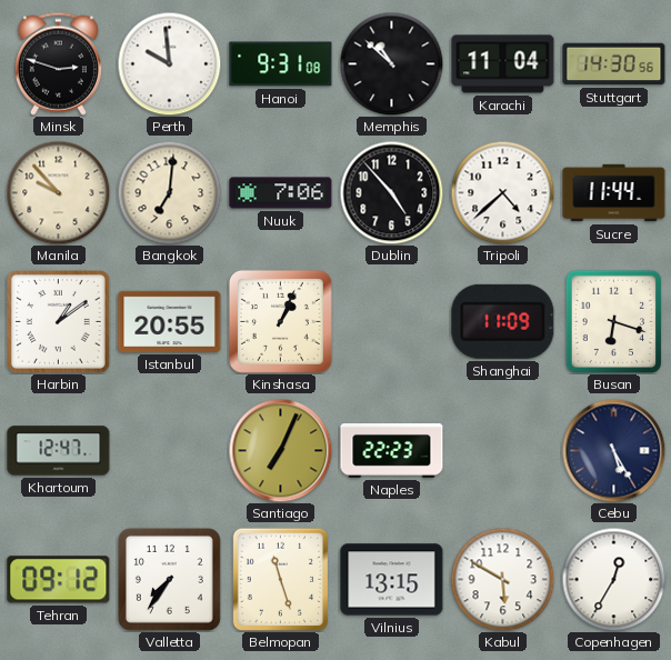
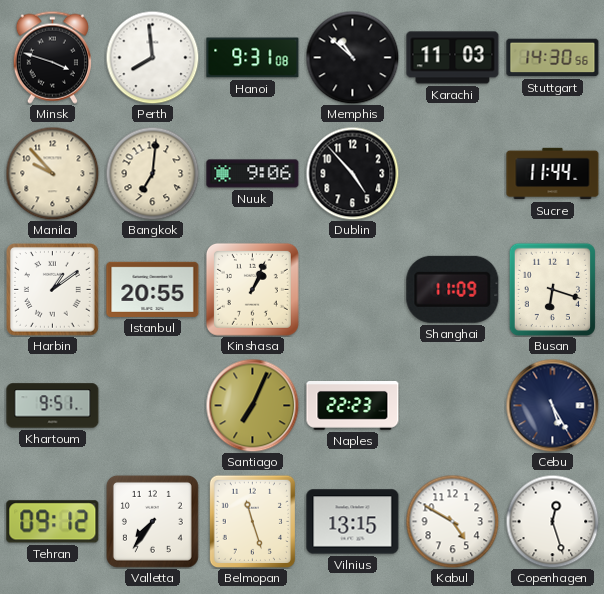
Minsk: 2:48 -> 3:48 (52, 57)
Perth: 9:59 -> 7:59 (152, 57)
Karachi: 11:04 -> 11:03 (453, 58)
Nuuk: 7:06 -> 9:06 (253, 174)
Tripoli: 4:38 -> none (502, 192)
Khartoum: 12:47 -> 9:51 (53, 406)
Kabul: 5:50 -> 4:50 (452, 521)
Copenhagen: 12:35 -> 12:27 (552, 521)
